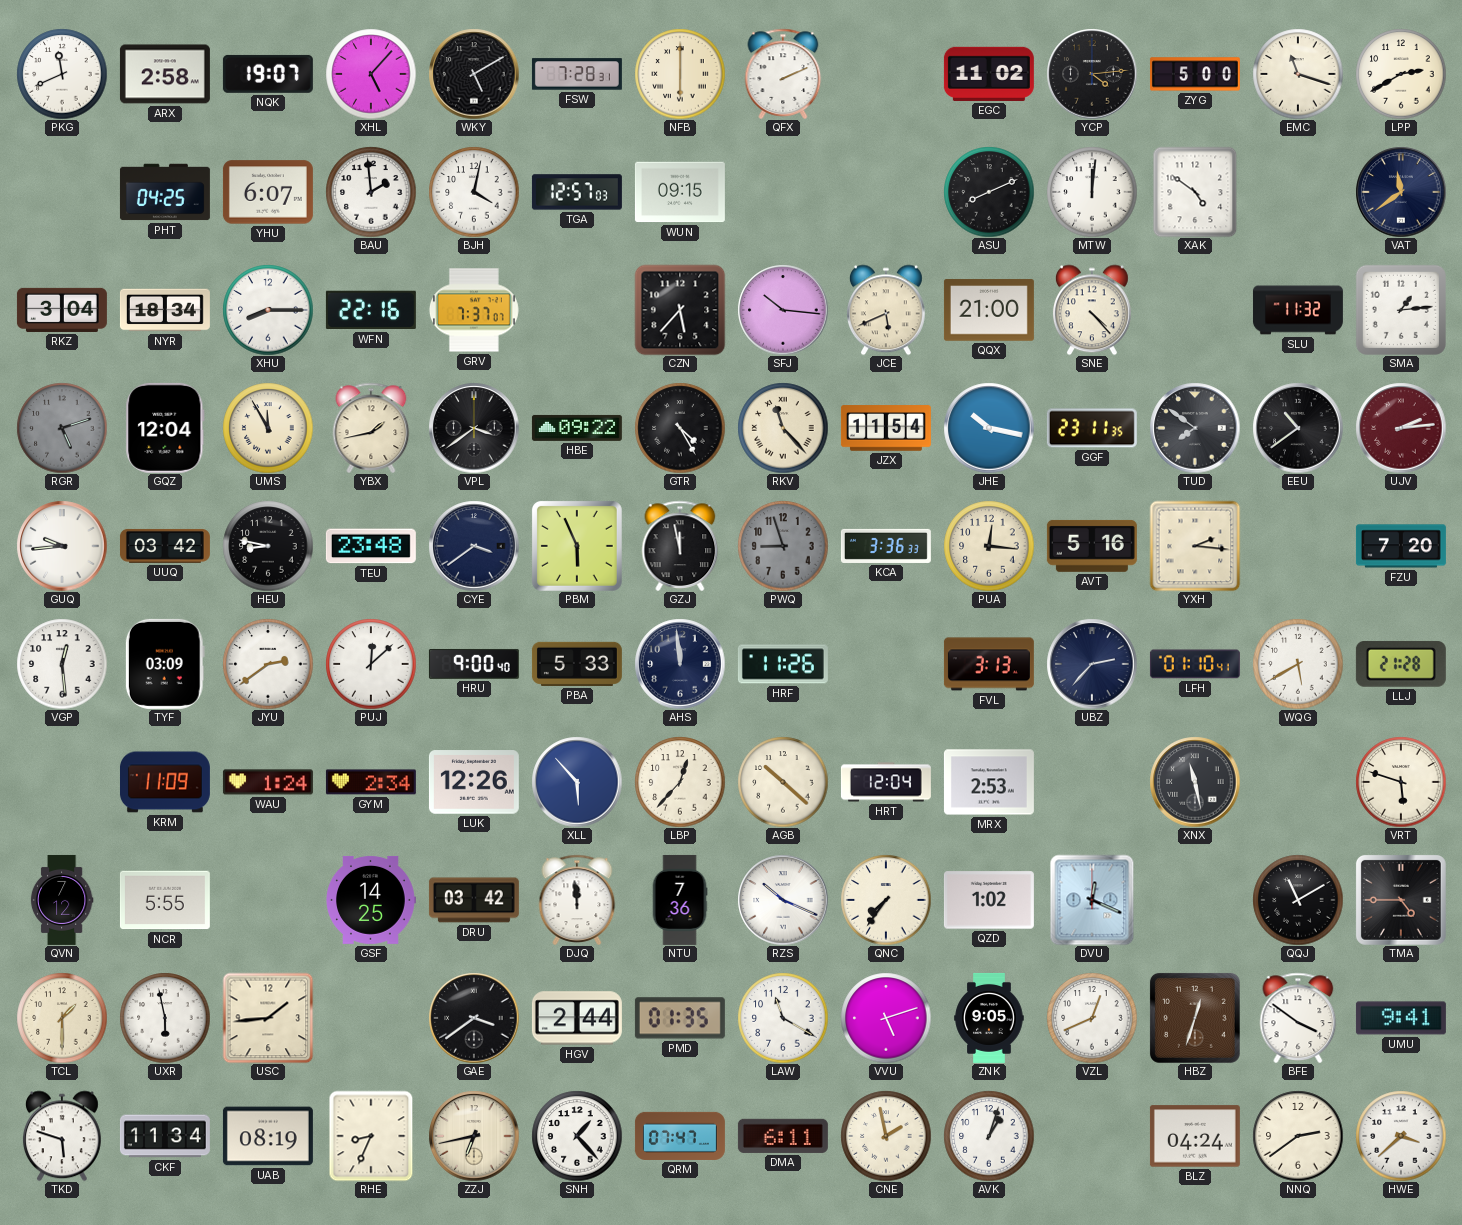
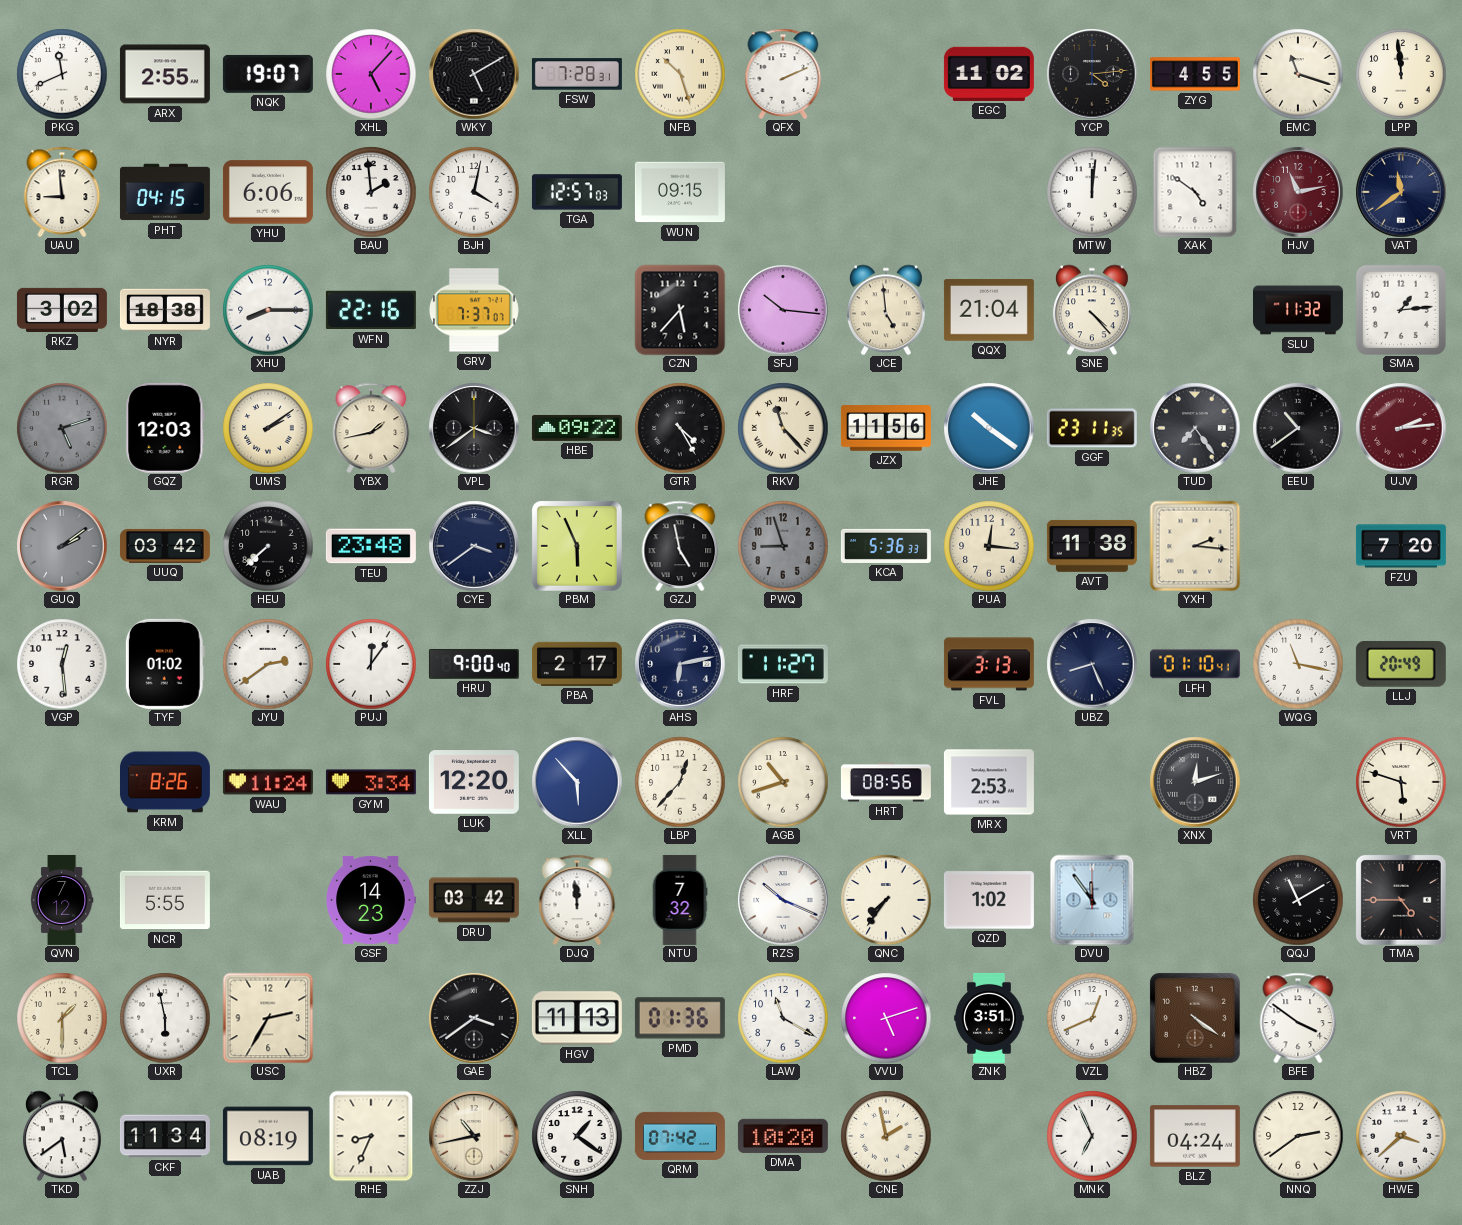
ARX: 2:58 -> 2:55 (165, 74)
NFB: 6:00 -> 10:27 (680, 74)
ZYG: 5:00 -> 4:55 (1195, 74)
LPP: 2:40 -> 11:59 (1401, 74)
UAU: none -> 8:59 (62, 192)
PHT: 04:25 -> 04:15 (165, 192)
YHU: 6:07 -> 6:06 (268, 192)
ASU: 8:11 -> none (989, 192)
HJV: none -> 11:13 (1298, 192)
RKZ: 3:04 -> 3:02 (62, 310)
NYR: 18:34 -> 18:38 (165, 310)
JCE: 5:41 -> 4:59 (886, 310)
QQX: 21:00 -> 21:04 (989, 310)
GQZ: 12:04 -> 12:03 (165, 428)
UMS: 11:55 -> 2:09 (268, 428)
JZX: 11:54 -> 11:56 (886, 428)
JHE: 10:17 -> 10:21 (989, 428)
TUD: 7:51 -> 7:24 (1195, 428)
GUQ: 9:44 -> 2:09 (62, 546)
GUQ dial: white -> grey (62, 546)
HEU: 8:47 -> 7:38 (268, 546)
GZJ: 11:58 -> 4:58 (680, 546)
KCA: 3:36 -> 5:36 (886, 546)
AVT: 5:16 -> 11:38 (1092, 546)
TYF: 03:09 -> 01:02 (165, 664)
PUJ: 12:08 -> 12:06 (371, 664)
PBA: 5:33 -> 2:17 (577, 664)
AHS: 11:59 -> 6:13 (680, 664)
HRF: 11:26 -> 11:27 (783, 664)
UBZ: 2:37 -> 8:26 (1092, 664)
WQG: 5:40 -> 11:17 (1298, 664)
LLJ: 21:28 -> 20:49 (1401, 664)
KRM: 11:09 -> 8:26 (165, 782)
WAU: 1:24 -> 11:24 (268, 782)
GYM: 2:34 -> 3:34 (371, 782)
LUK: 12:26 -> 12:20 (474, 782)
AGB: 10:22 -> 10:42 (783, 782)
HRT: 12:04 -> 08:56 (886, 782)
XNX: 11:28 -> 12:12 (1195, 782)
GSF: 14:25 -> 14:23 (371, 900)
NTU: 7:36 -> 7:32 (680, 900)
DVU: 12:19 -> 11:54 (1092, 900)
USC: 1:44 -> 2:35 (268, 1018)
HGV: 2:44 -> 11:13 (577, 1018)
PMD: 01:35 -> 01:36 (680, 1018)
ZNK: 9:05 -> 3:51 (989, 1018)
HBZ: 12:33 -> 4:21 (1195, 1018)
UMU: 9:41 -> none (1401, 1018)
TKD: 5:48 -> 5:39 (62, 1136)
ZZJ: 6:43 -> 10:43 (474, 1136)
SNH: 1:23 -> 1:21 (577, 1136)
QRM: 07:47 -> 07:42 (680, 1136)
DMA: 6:11 -> 10:20 (783, 1136)
AVK: 1:03 -> none (989, 1136)
MNK: none -> 6:56 (1092, 1136)
